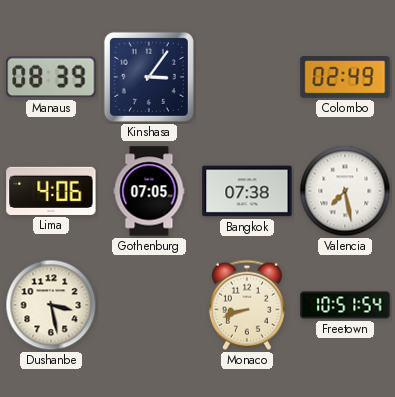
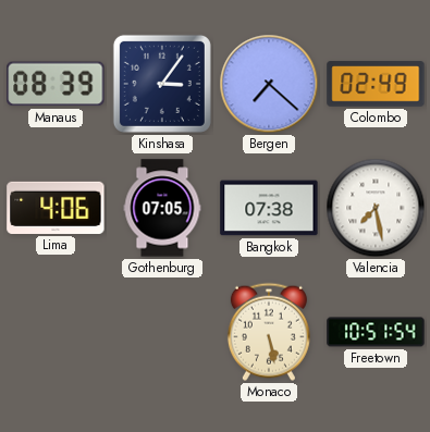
Bergen: none -> 7:22 (269, 84)
Dushanbe: 3:28 -> none (51, 305)
Monaco: 8:42 -> 5:28 (269, 332)
